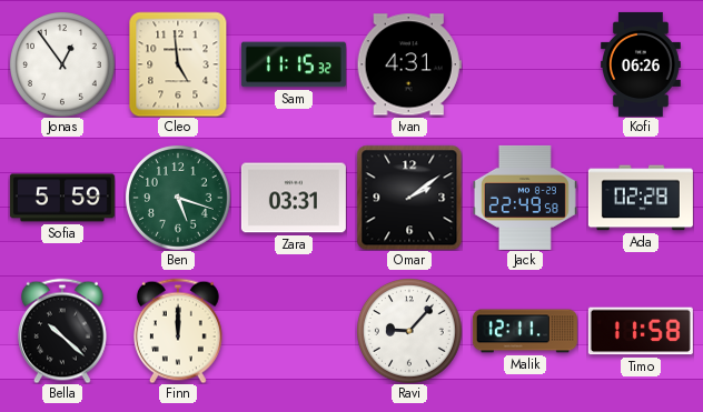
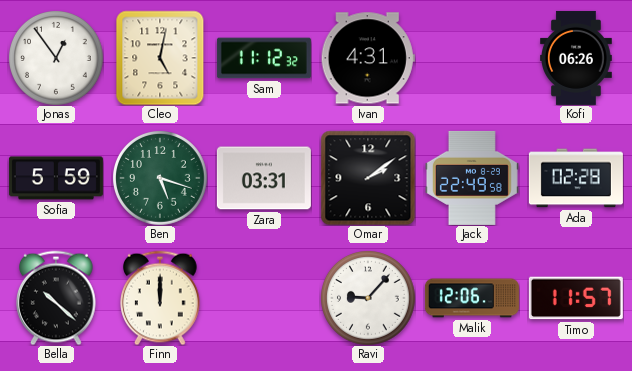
Cleo: 4:59 -> 5:02 (160, 58)
Sam: 11:15 -> 11:12 (264, 58)
Malik: 12:11 -> 12:06 (472, 298)
Timo: 11:58 -> 11:57 (576, 298)
